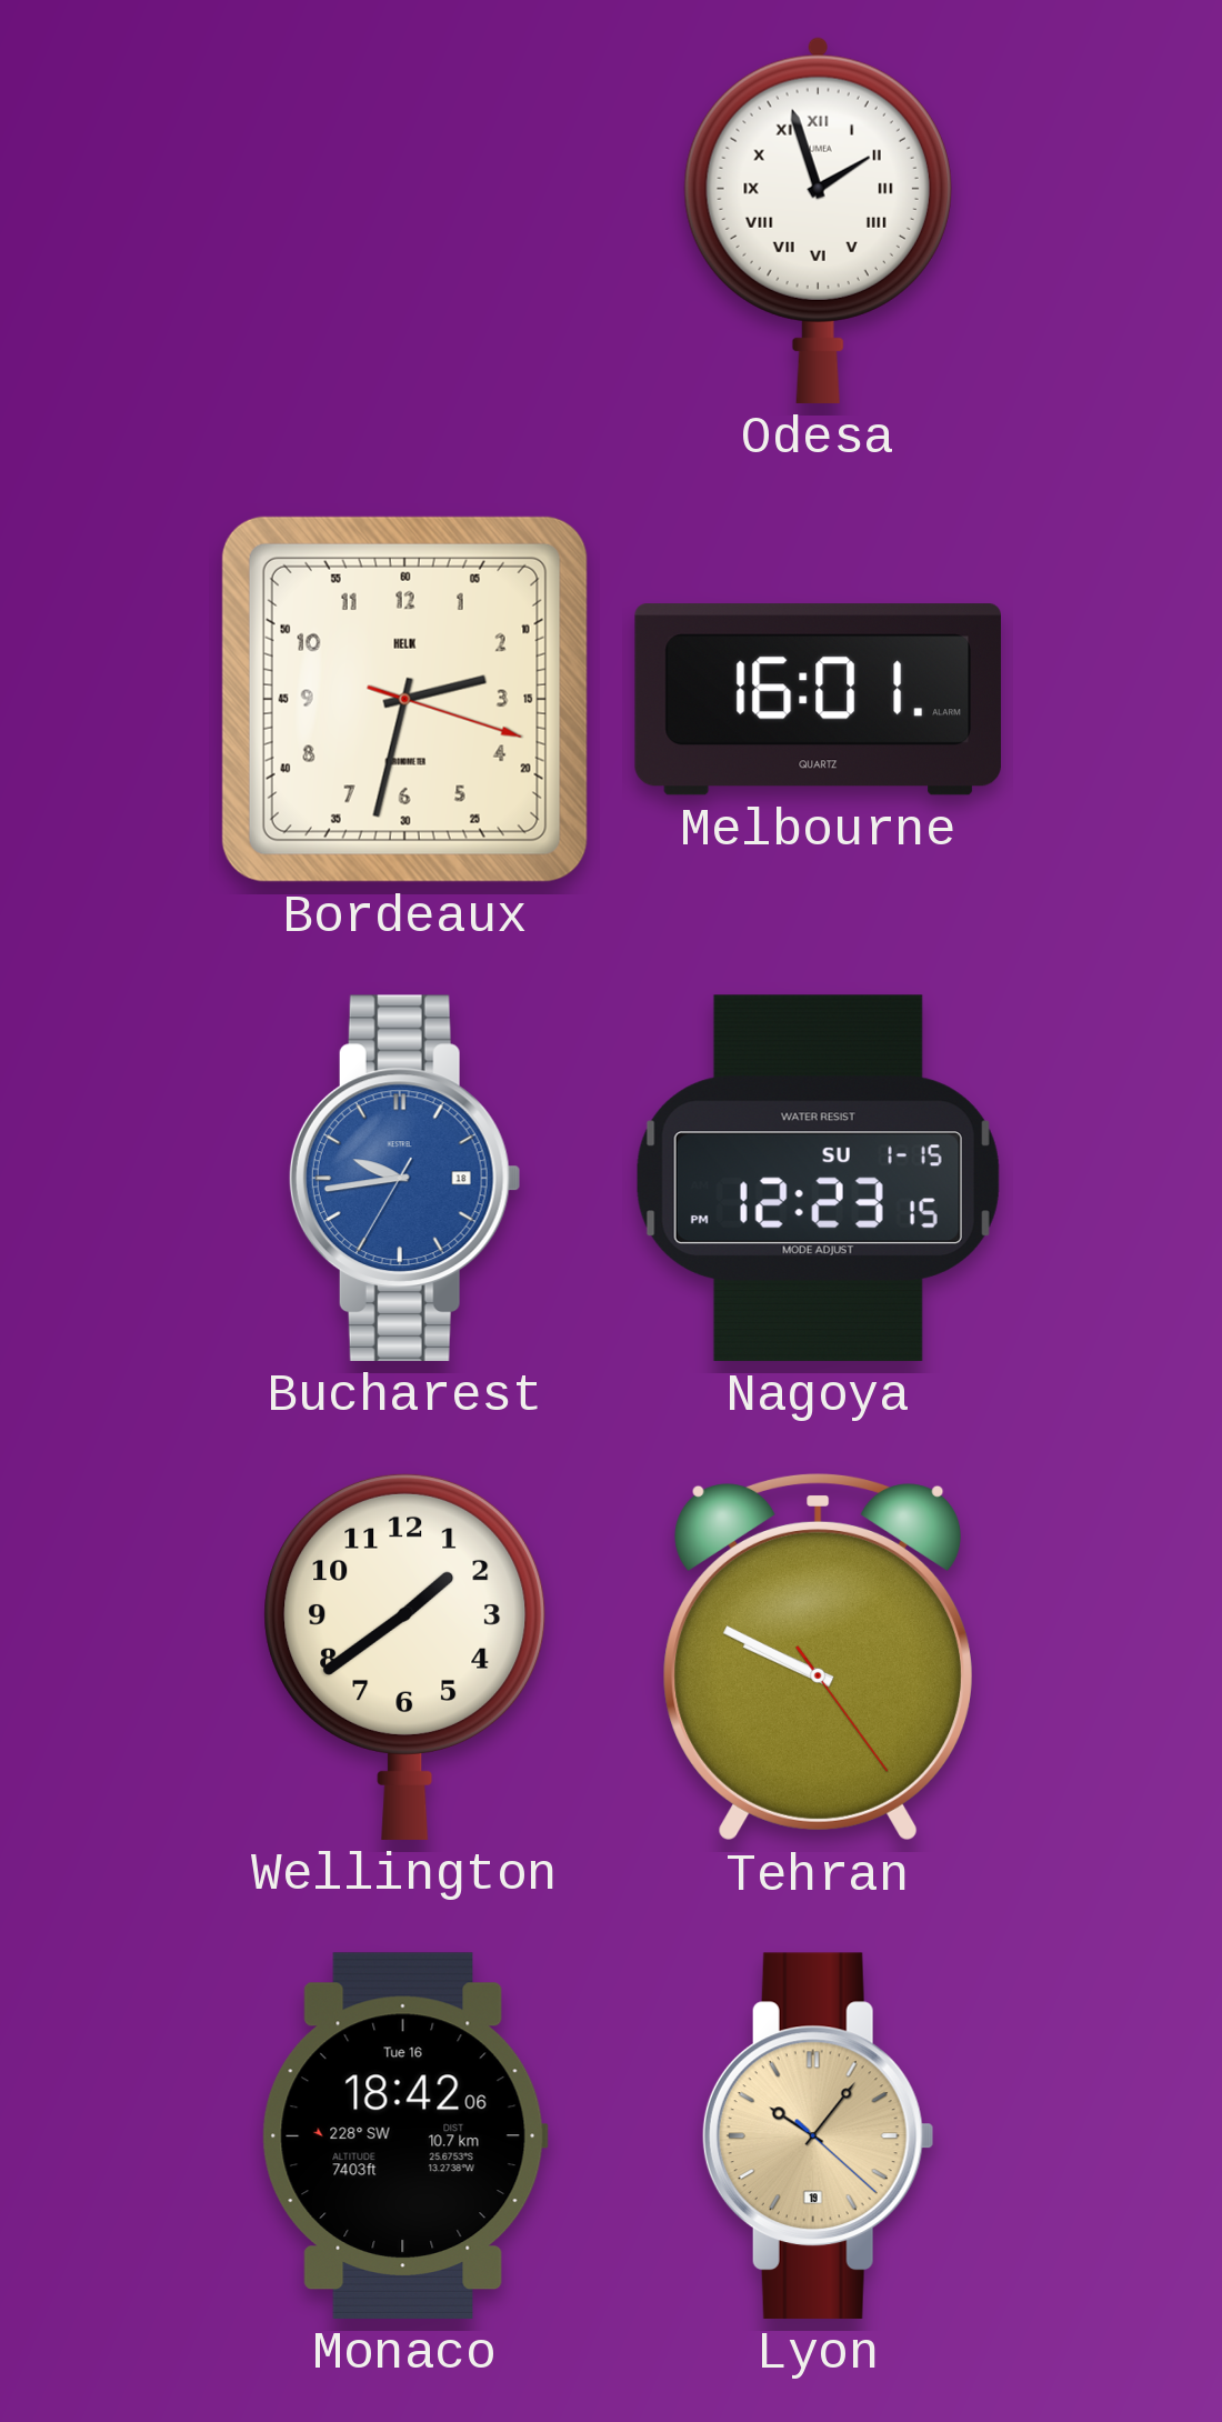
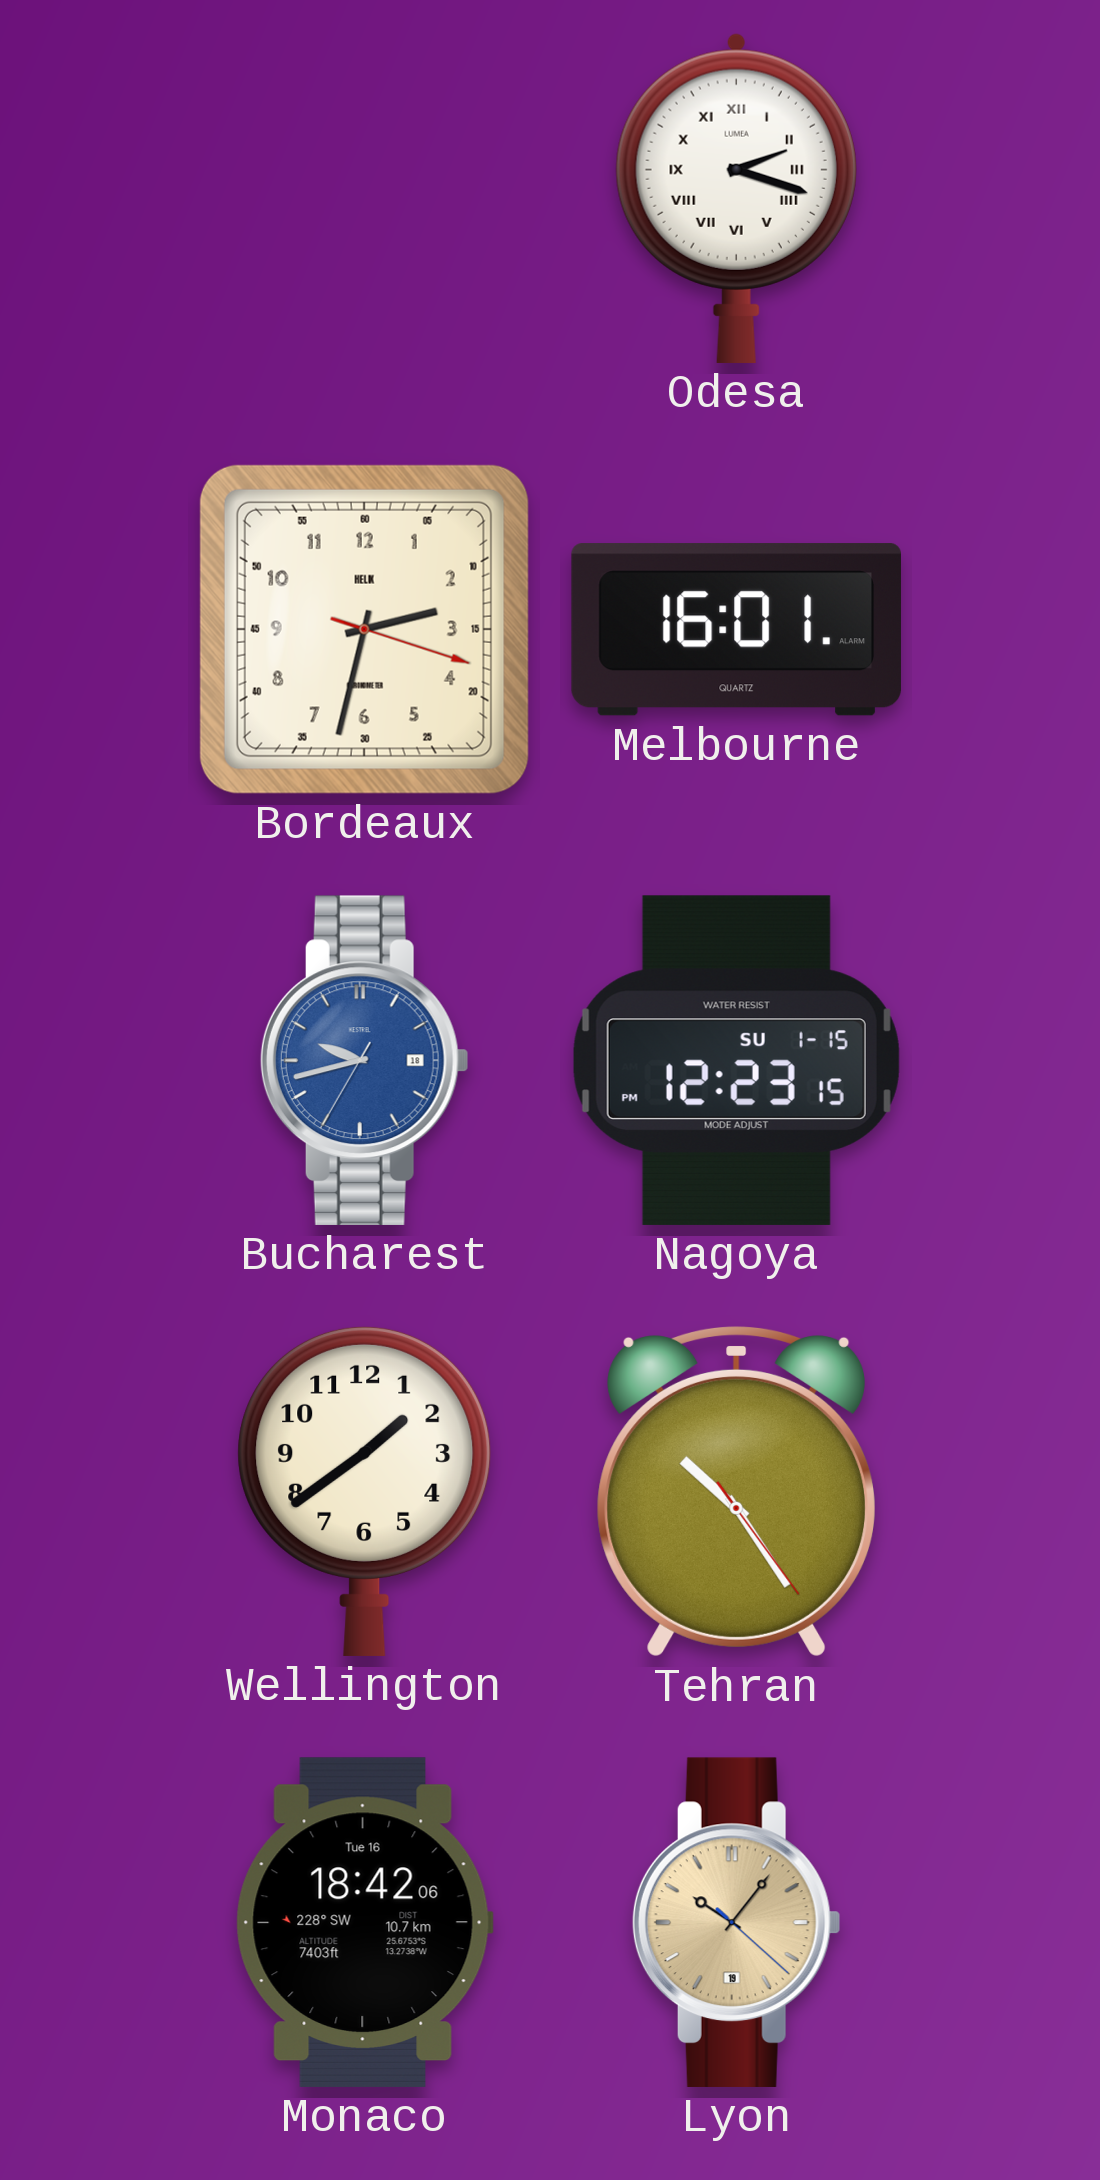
Odesa: 1:57 -> 2:18 (736, 198)
Bucharest: 9:43 -> 9:42 (364, 1060)
Tehran: 9:49 -> 10:24 (736, 1491)
